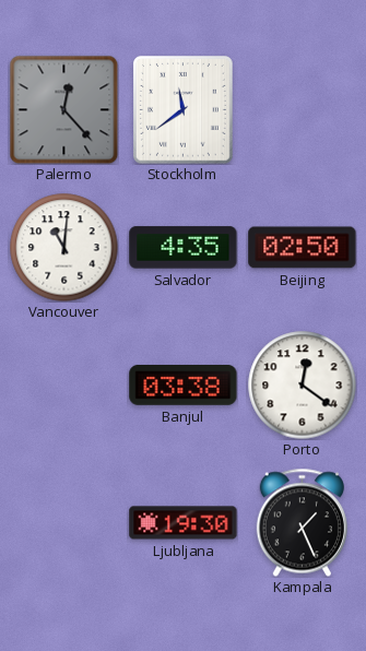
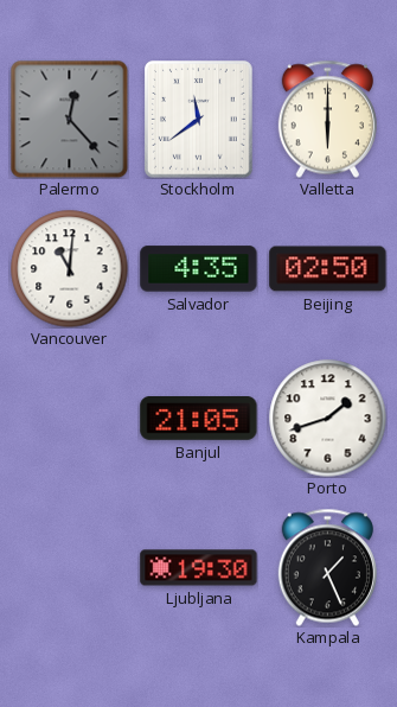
Valletta: none -> 6:00 (327, 119)
Banjul: 03:38 -> 21:05 (199, 419)
Porto: 12:21 -> 1:42 (328, 419)
